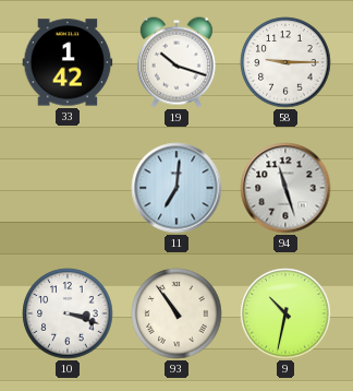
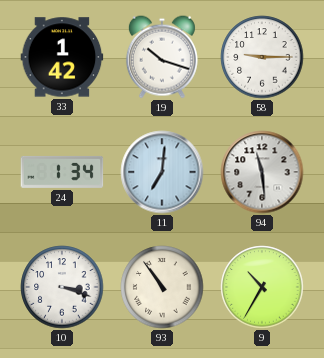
24: none -> 1:34 (62, 172)
94: 11:27 -> 11:29 (262, 172)
9: 10:32 -> 10:35 (262, 287)
